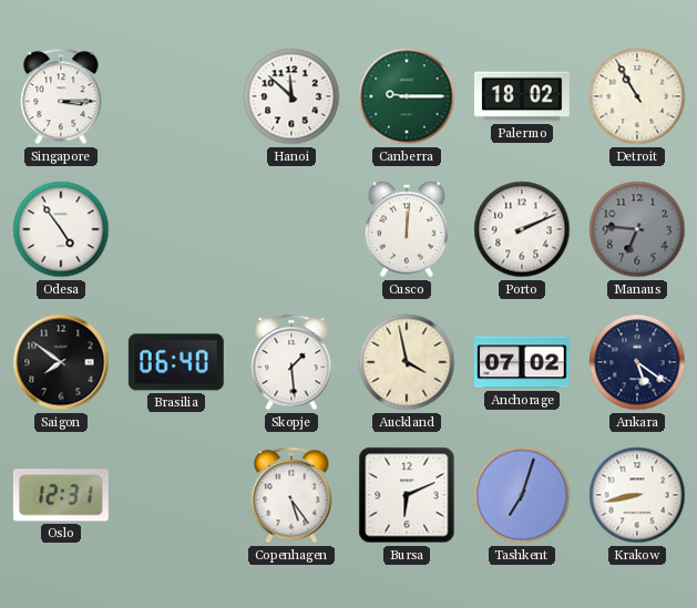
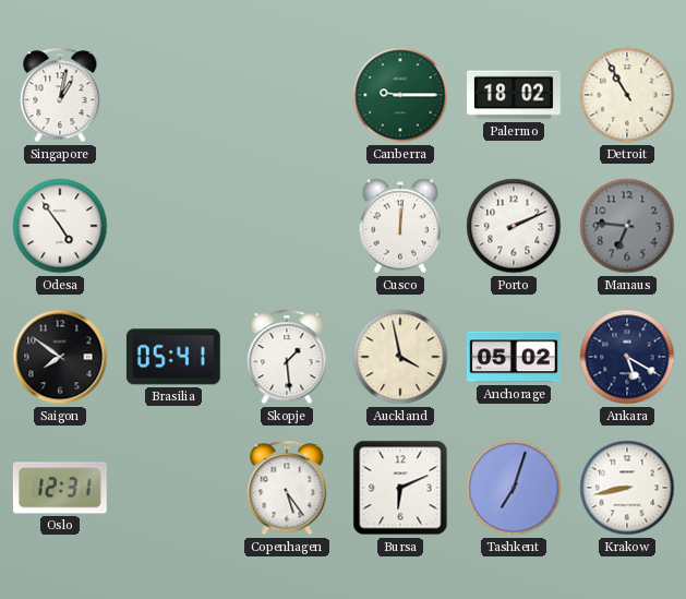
Singapore: 3:15 -> 1:02 (60, 95)
Hanoi: 11:52 -> none (291, 96)
Brasilia: 06:40 -> 05:41 (173, 357)
Anchorage: 07:02 -> 05:02 (514, 357)
Ankara: 5:21 -> 5:20 (627, 357)
